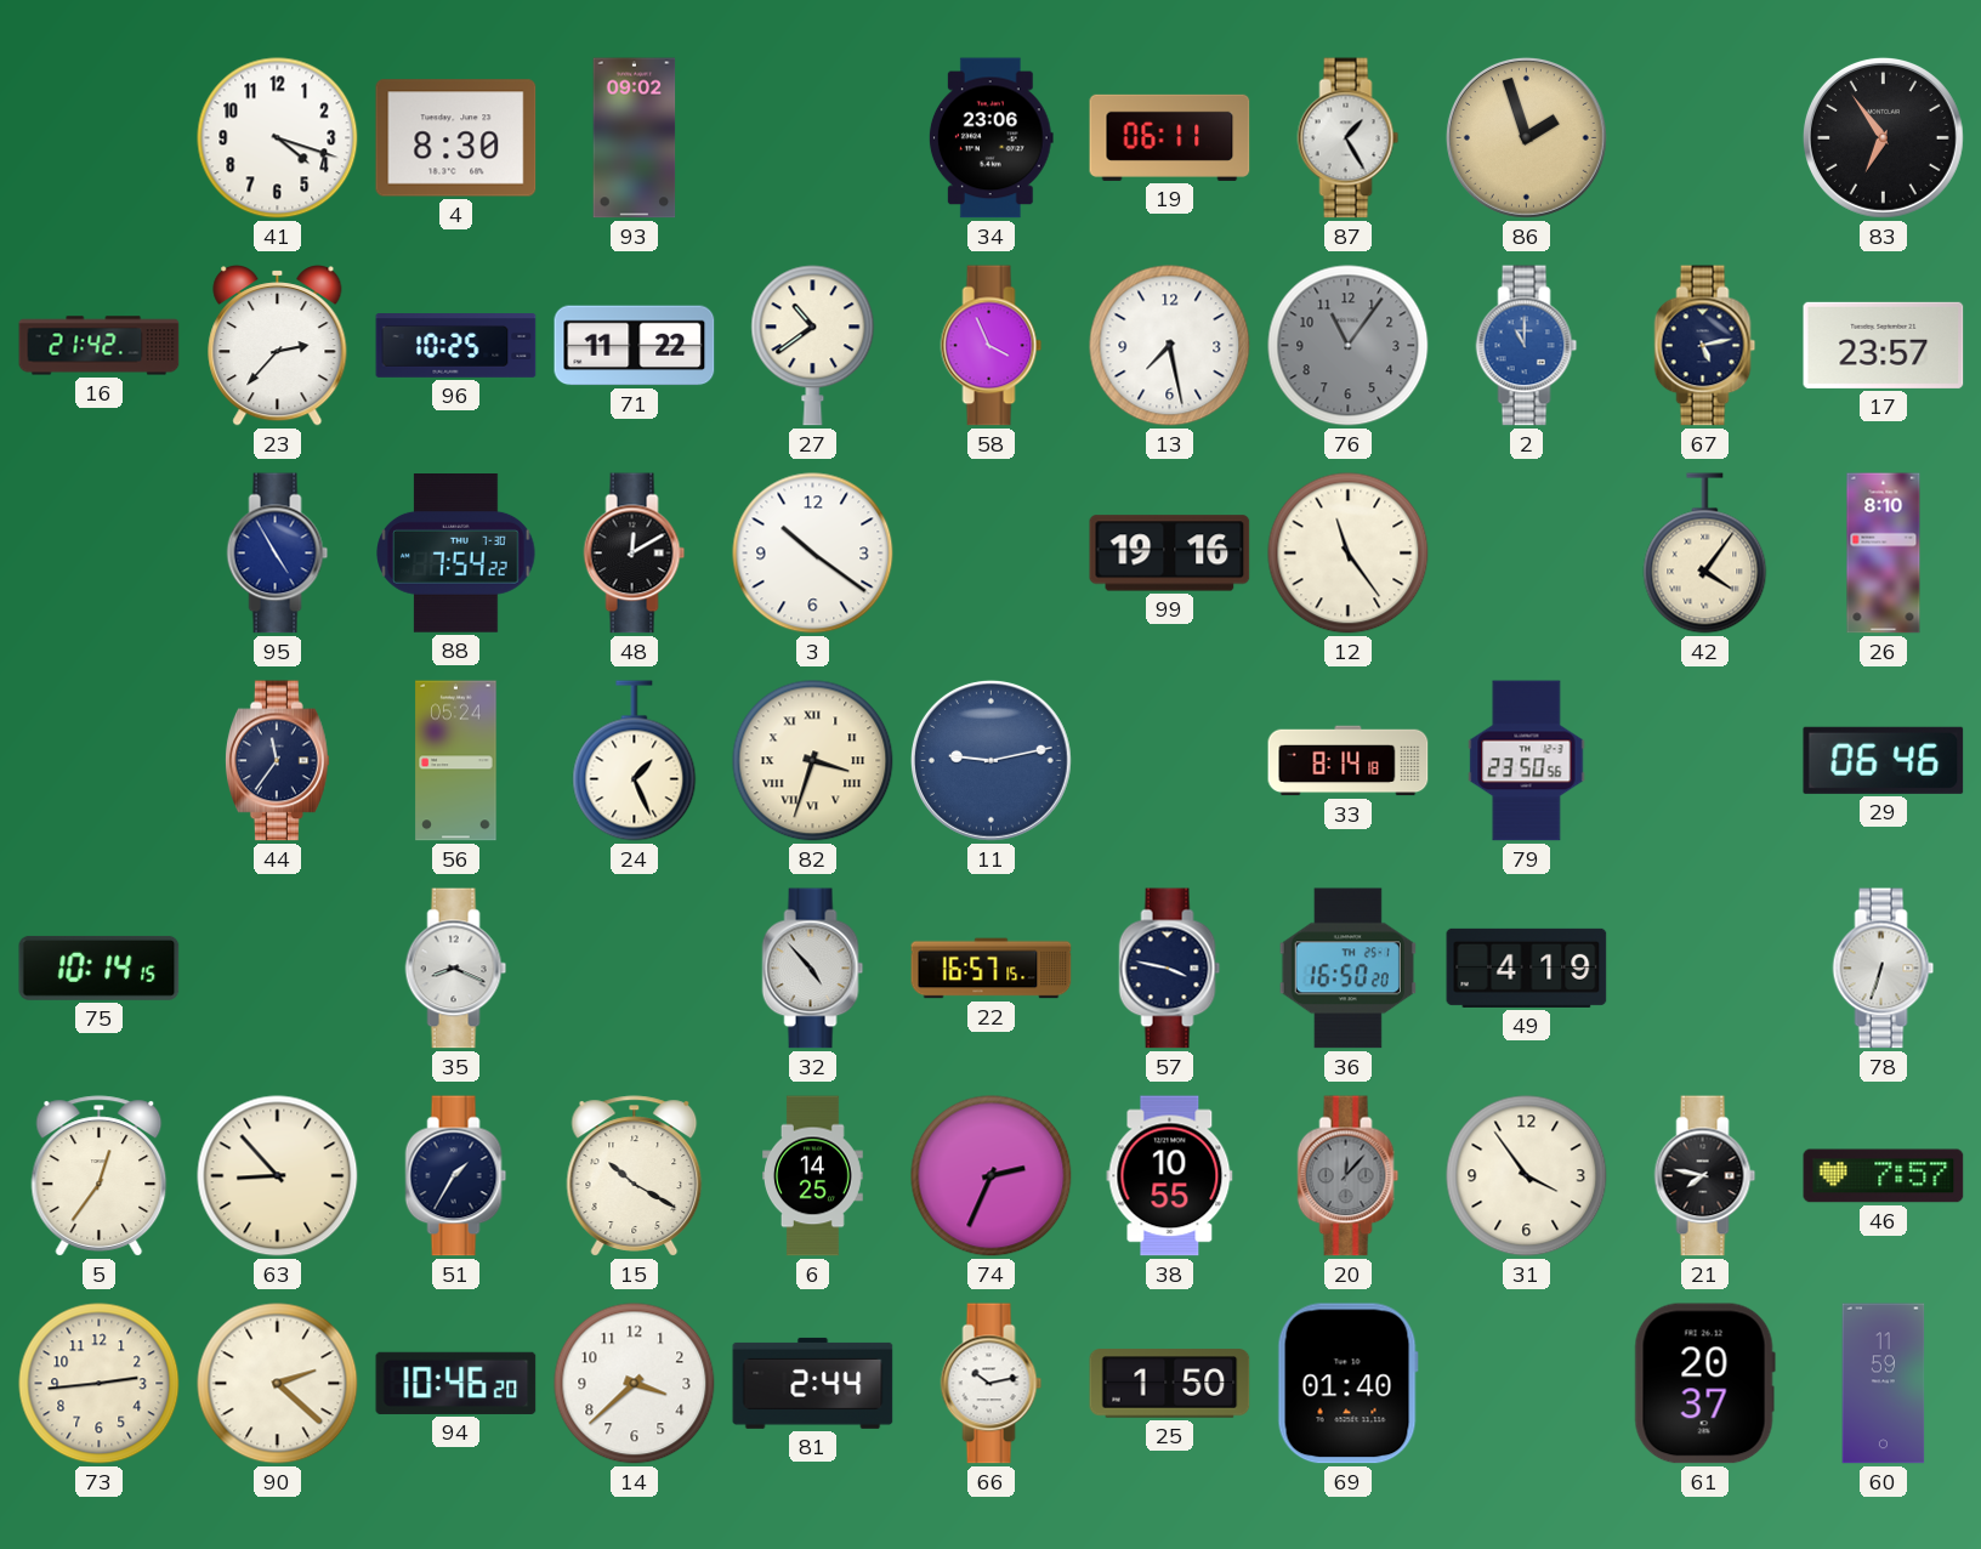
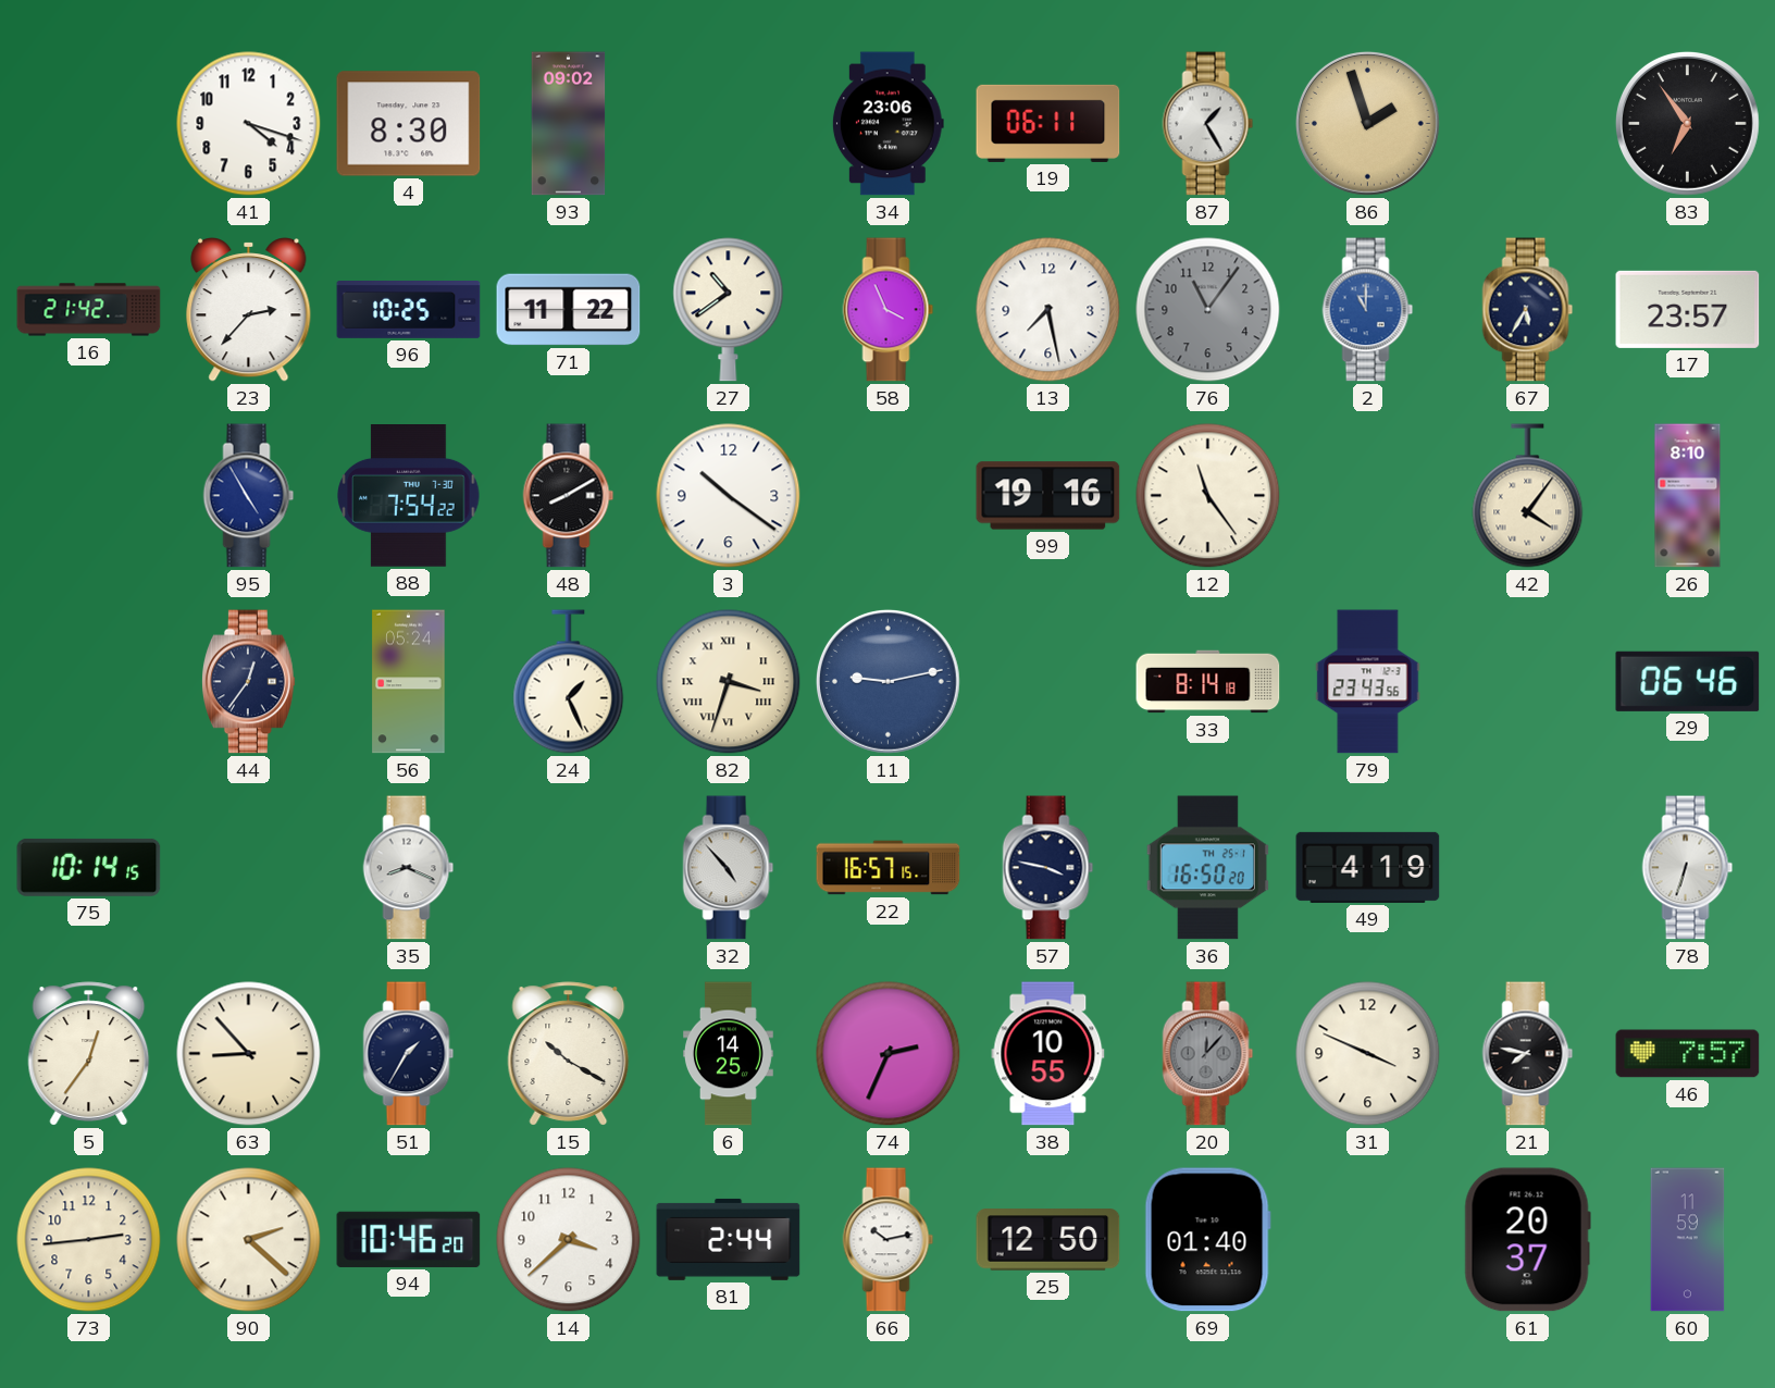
67: 5:13 -> 5:35 (1528, 310)
48: 12:10 -> 8:10 (569, 496)
44: 11:36 -> 12:36 (248, 682)
79: 23:50 -> 23:43 (1368, 682)
31: 3:54 -> 3:49 (1368, 1054)
25: 1:50 -> 12:50 (1048, 1240)
